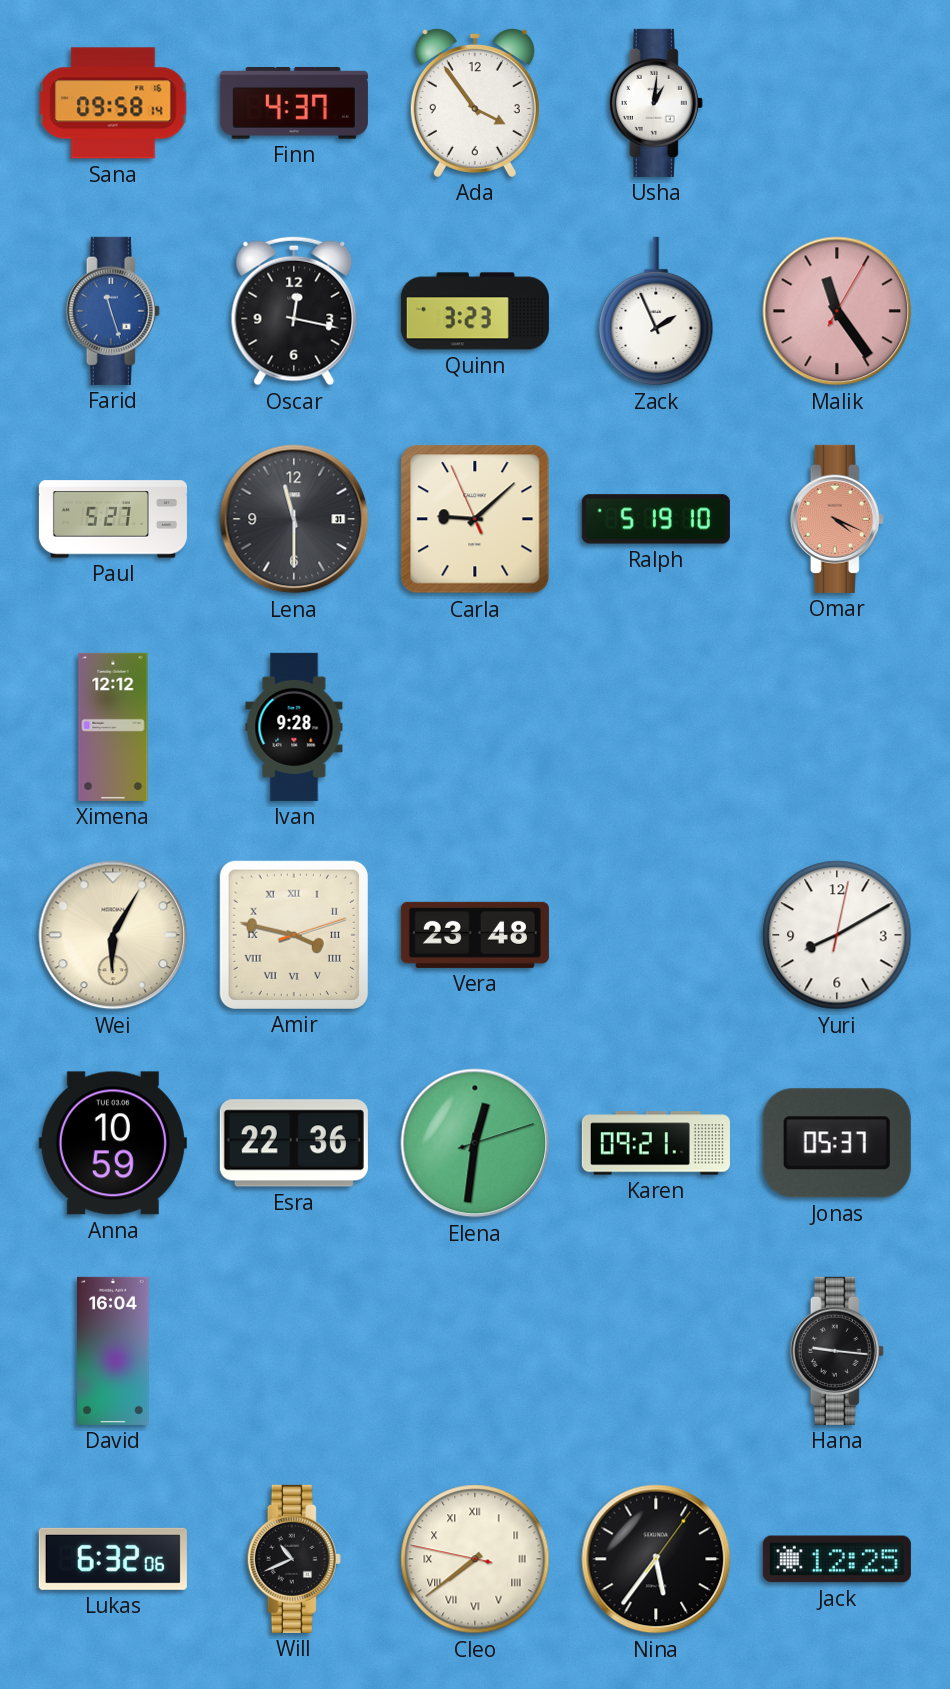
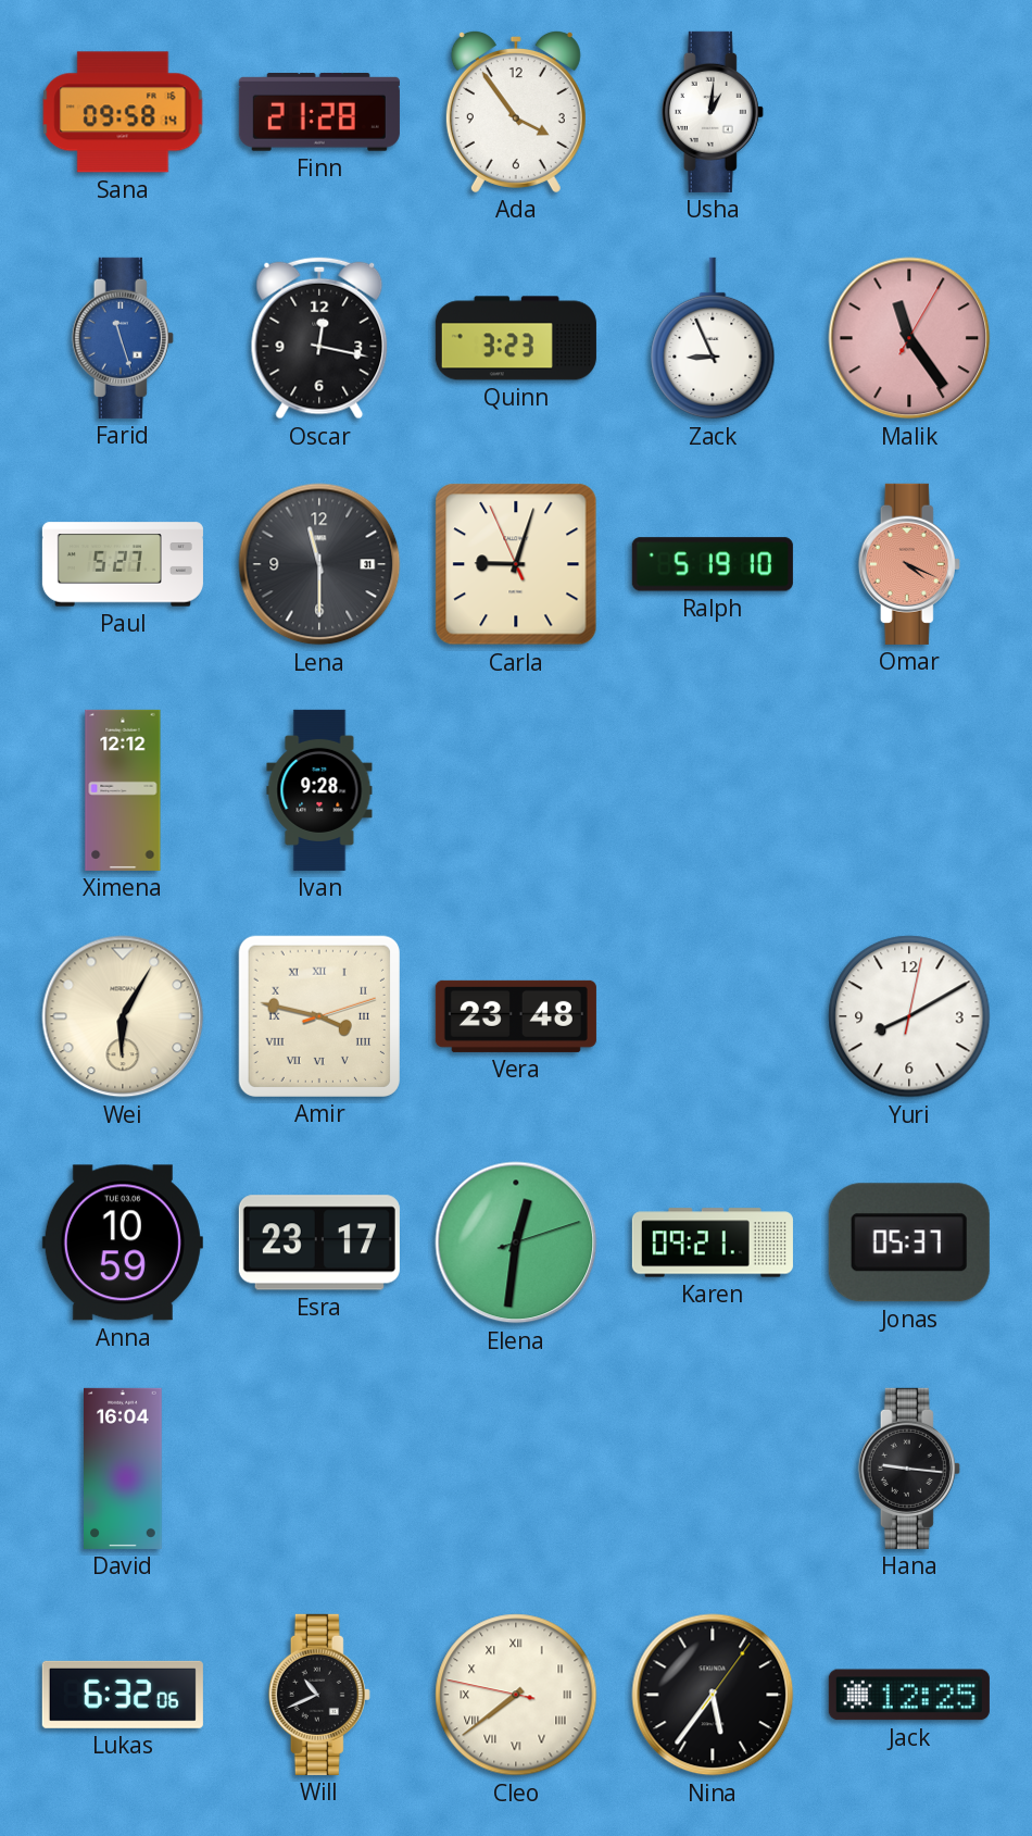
Finn: 4:37 -> 21:28 (319, 113)
Zack: 1:56 -> 8:56 (713, 338)
Carla: 9:07 -> 9:02 (516, 564)
Esra: 22:36 -> 23:17 (319, 1242)
